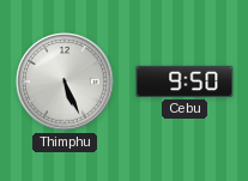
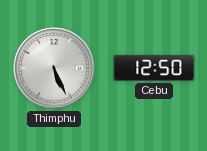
Cebu: 9:50 -> 12:50 (154, 68)
